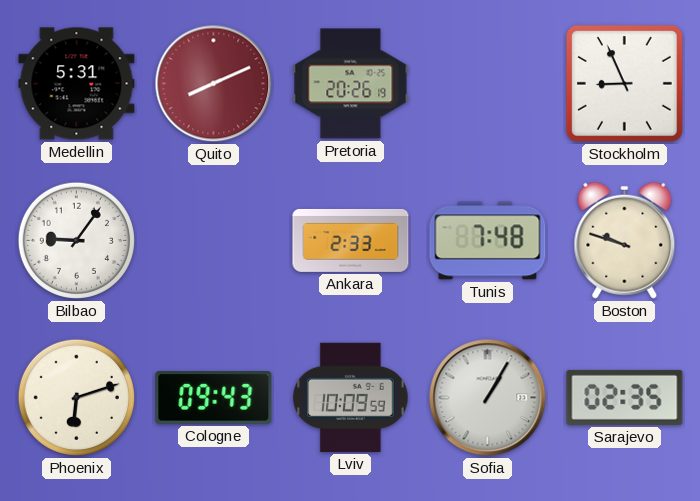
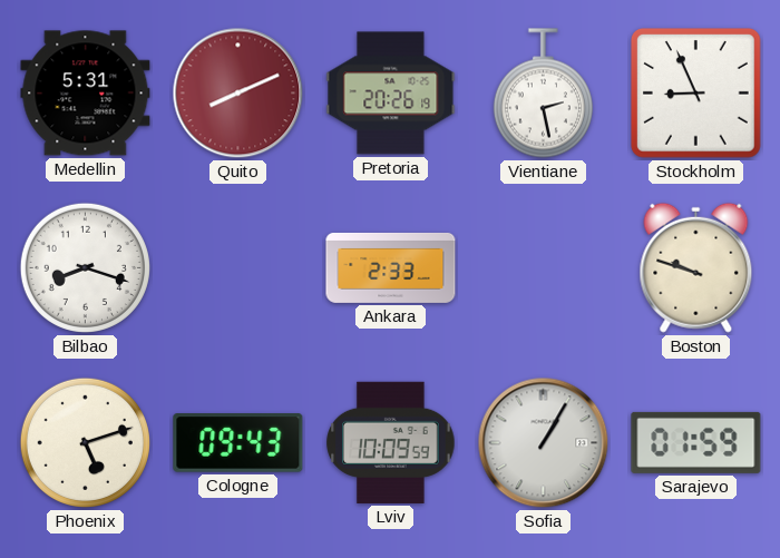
Vientiane: none -> 2:28 (543, 94)
Bilbao: 9:06 -> 8:18 (85, 267)
Tunis: 7:48 -> none (488, 241)
Phoenix: 6:12 -> 5:12 (85, 442)
Sarajevo: 02:35 -> 01:59 (696, 442)
